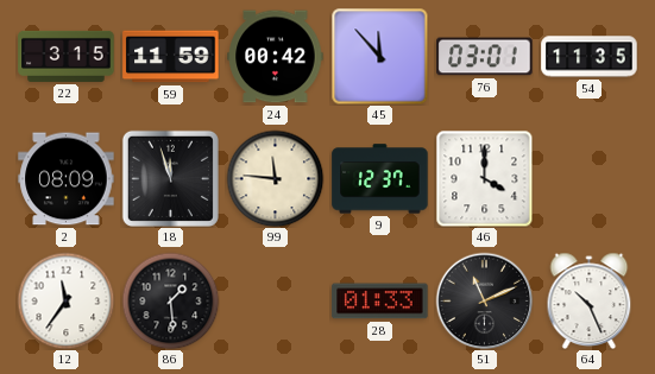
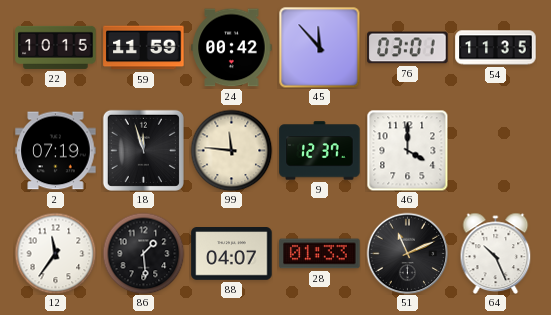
22: 3:15 -> 10:15 (56, 47)
2: 08:09 -> 07:19 (56, 151)
88: none -> 04:07 (232, 254)
